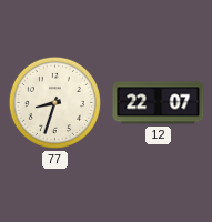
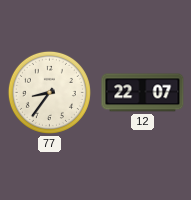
77: 8:33 -> 8:36 (49, 92)
